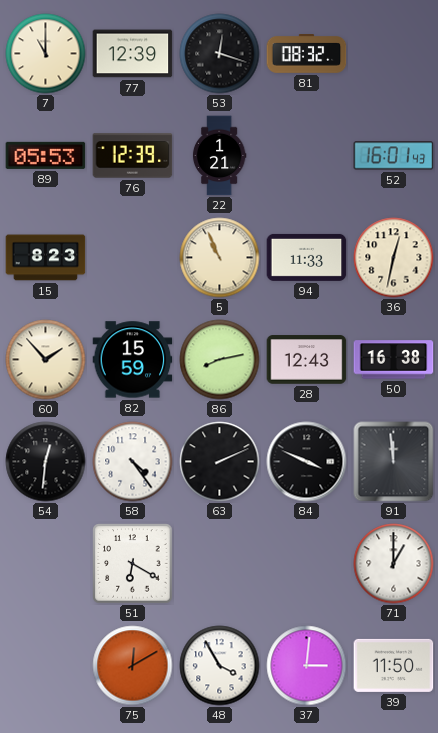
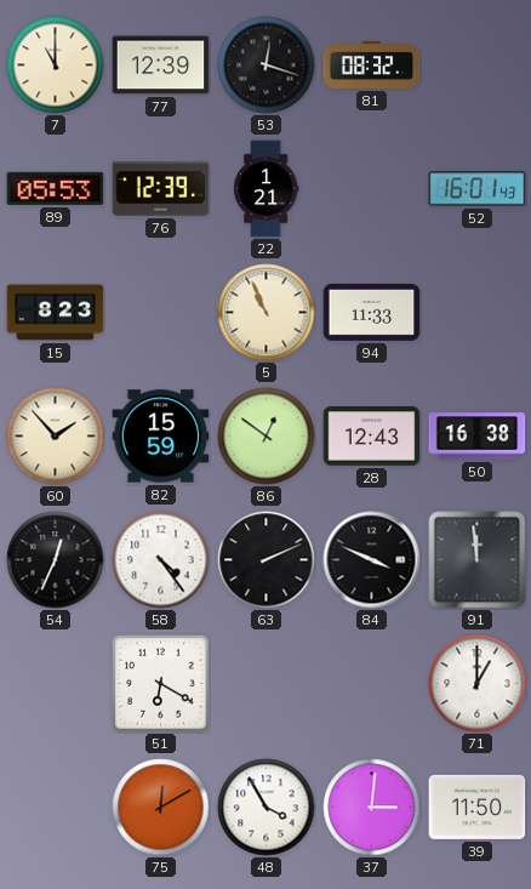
36: 12:32 -> none (394, 258)
86: 8:13 -> 12:51 (267, 437)
54: 12:31 -> 12:34 (56, 560)
